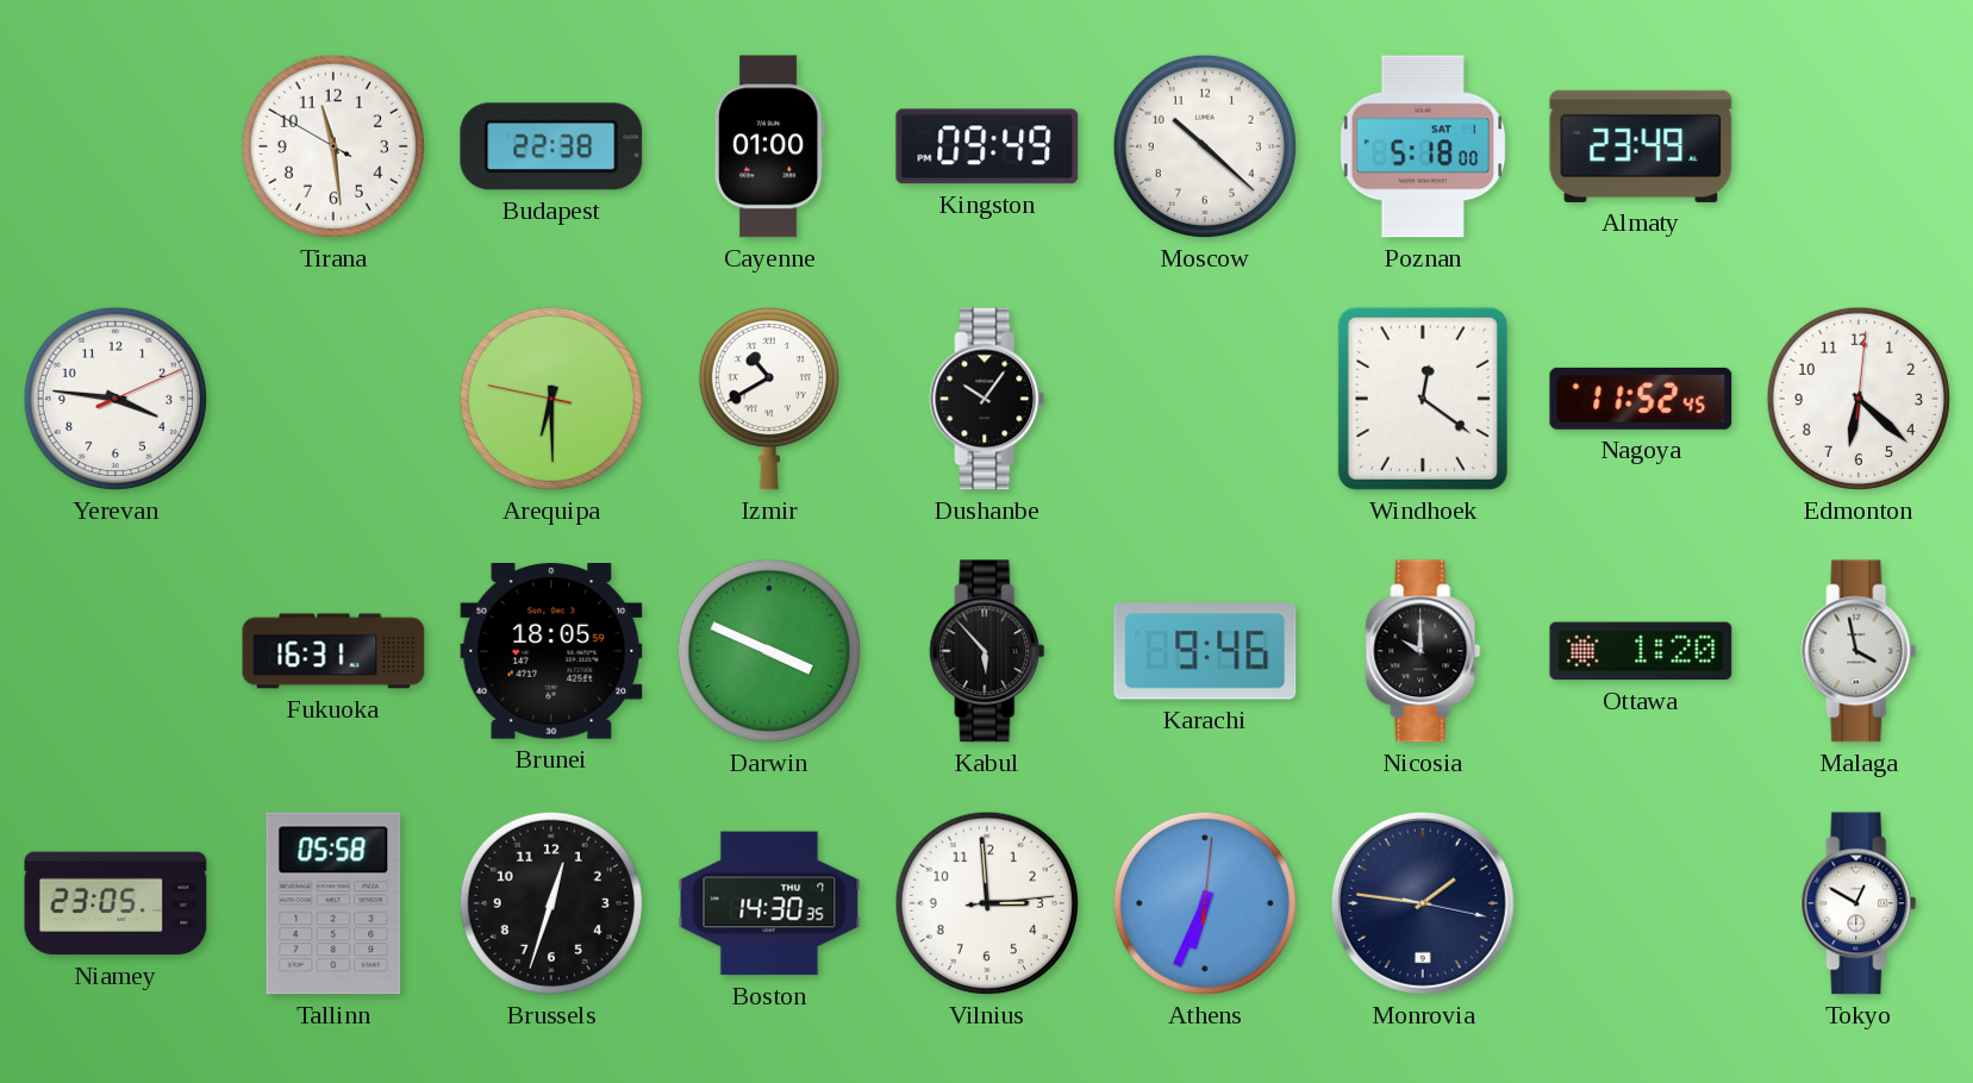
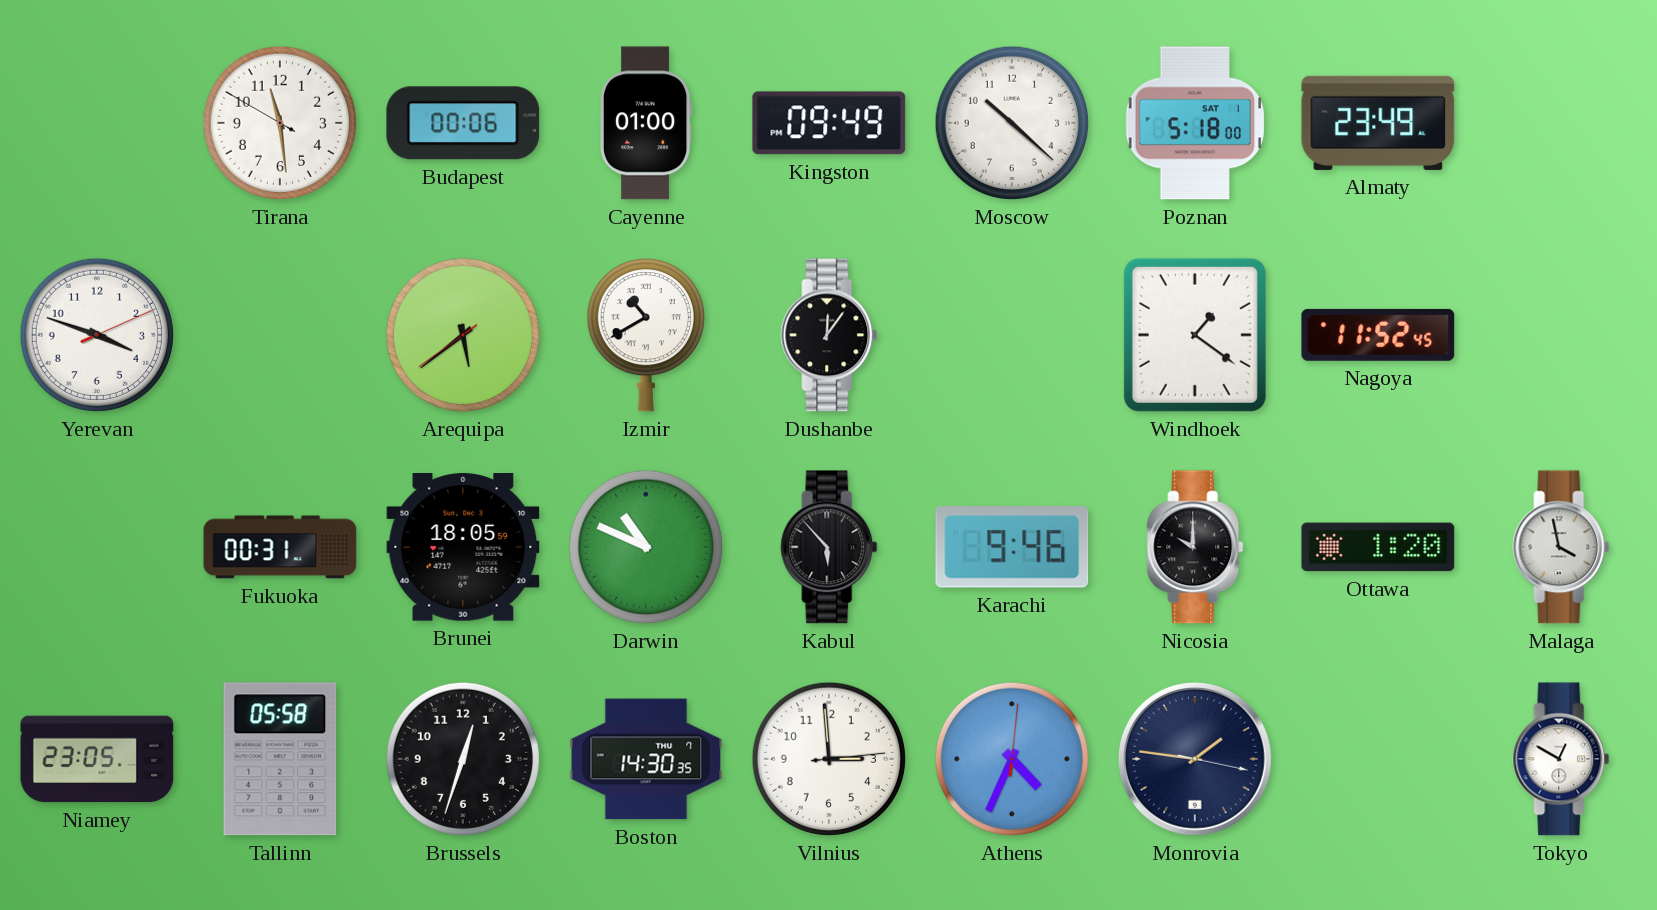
Budapest: 22:38 -> 00:06 (463, 123)
Yerevan: 3:46 -> 3:48 (97, 335)
Arequipa: 6:29 -> 5:38 (463, 335)
Dushanbe: 10:06 -> 12:06 (829, 335)
Windhoek: 12:21 -> 1:21 (1195, 335)
Edmonton: 6:22 -> none (1859, 399)
Fukuoka: 16:31 -> 00:31 (280, 547)
Darwin: 3:49 -> 10:49 (646, 547)
Athens: 6:34 -> 4:34 (1012, 759)
